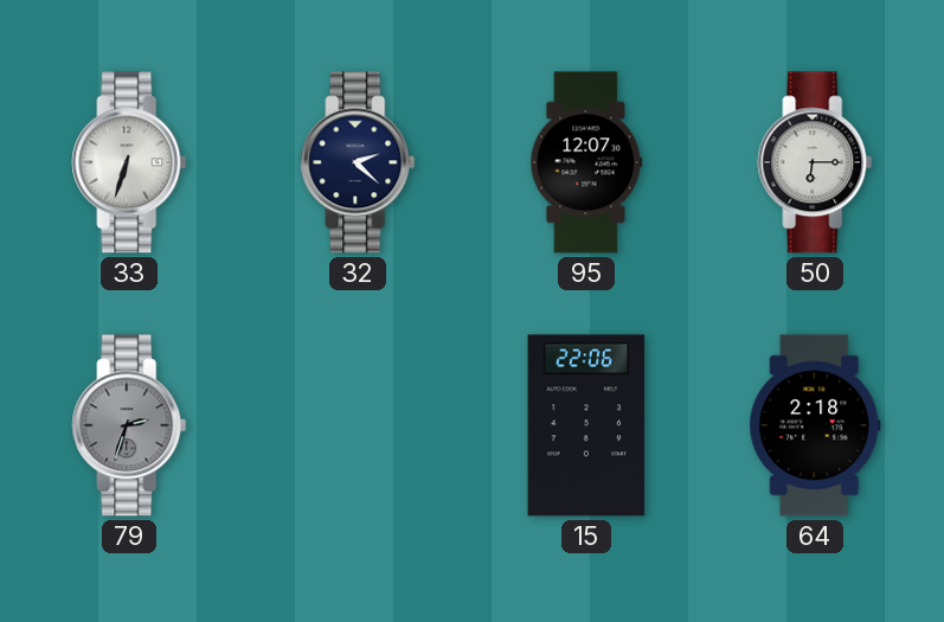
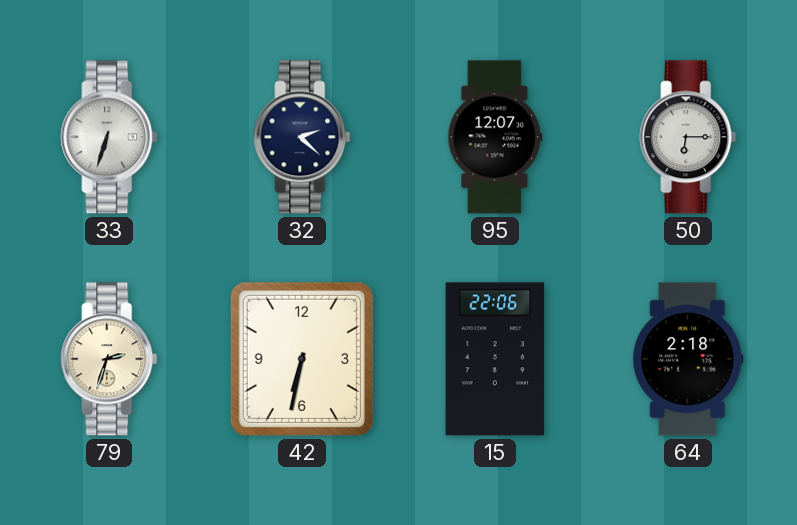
79 dial: grey -> cream (109, 359)
42: none -> 6:32 (302, 359)
